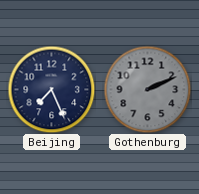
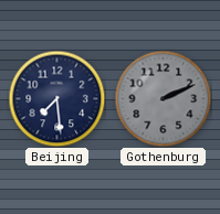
Beijing: 7:26 -> 7:29 (56, 98)
